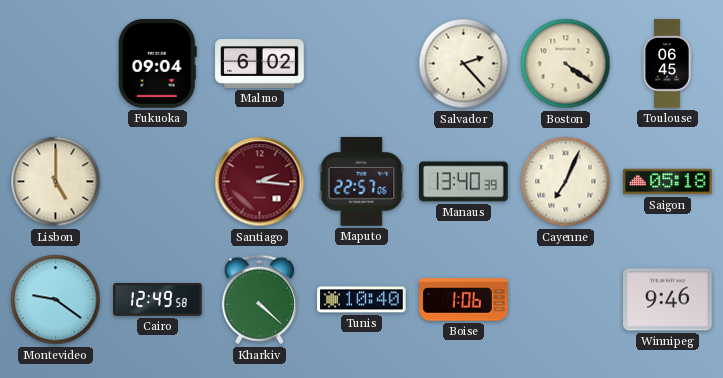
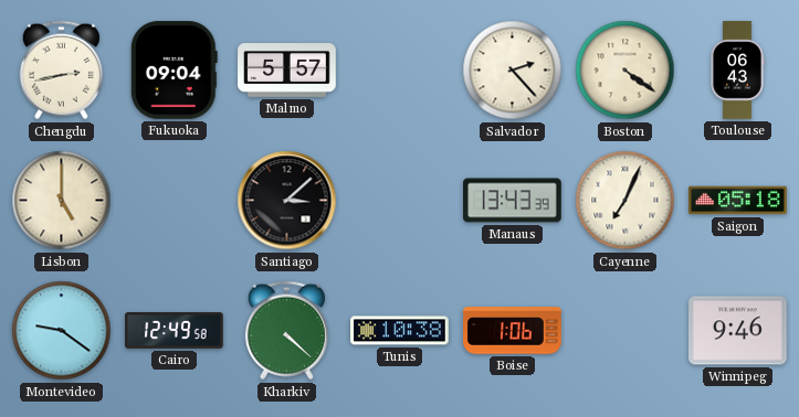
Chengdu: none -> 2:43 (61, 71)
Malmo: 6:02 -> 5:57 (287, 71)
Toulouse: 06:45 -> 06:43 (737, 71)
Santiago: 2:16 -> 3:08 (287, 201)
Santiago dial: burgundy -> black (287, 201)
Maputo: 22:57 -> none (362, 182)
Manaus: 13:40 -> 13:43 (513, 201)
Tunis: 10:40 -> 10:38 (400, 331)
